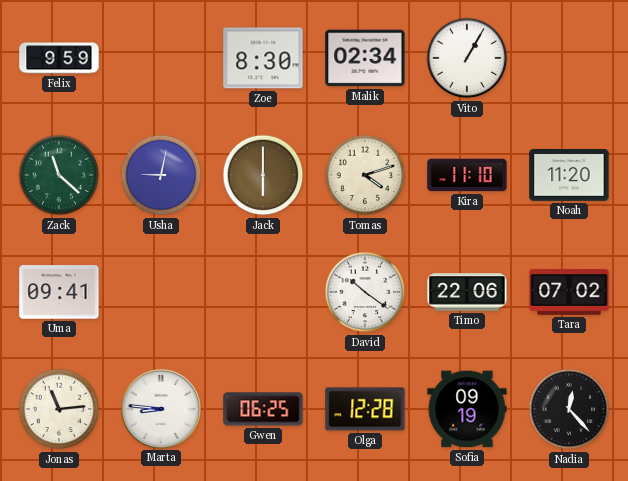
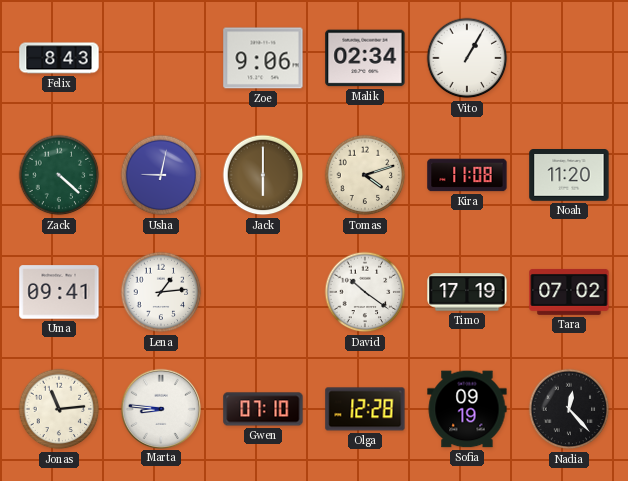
Felix: 9:59 -> 8:43 (59, 58)
Zoe: 8:30 -> 9:06 (263, 58)
Zack: 11:22 -> 4:22 (59, 175)
Kira: 11:10 -> 11:08 (467, 175)
Lena: none -> 1:14 (161, 292)
Timo: 22:06 -> 17:19 (467, 292)
Gwen: 06:25 -> 07:10 (263, 409)
